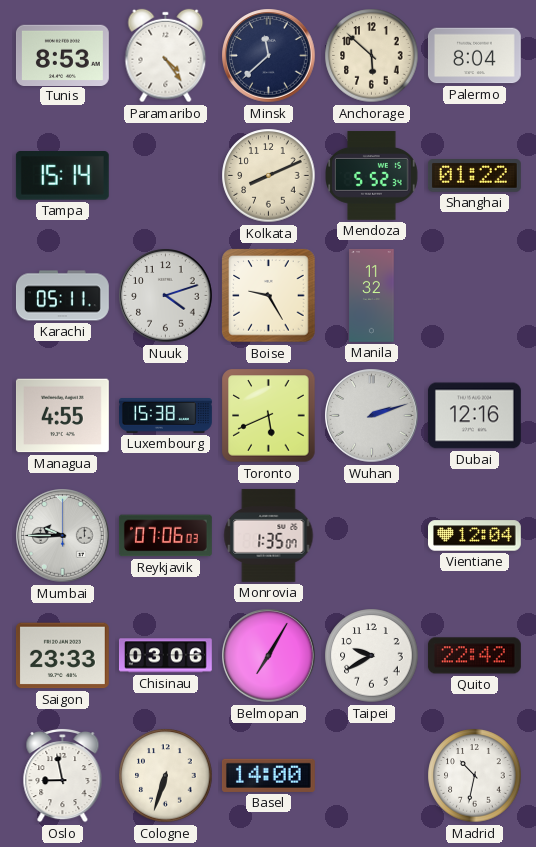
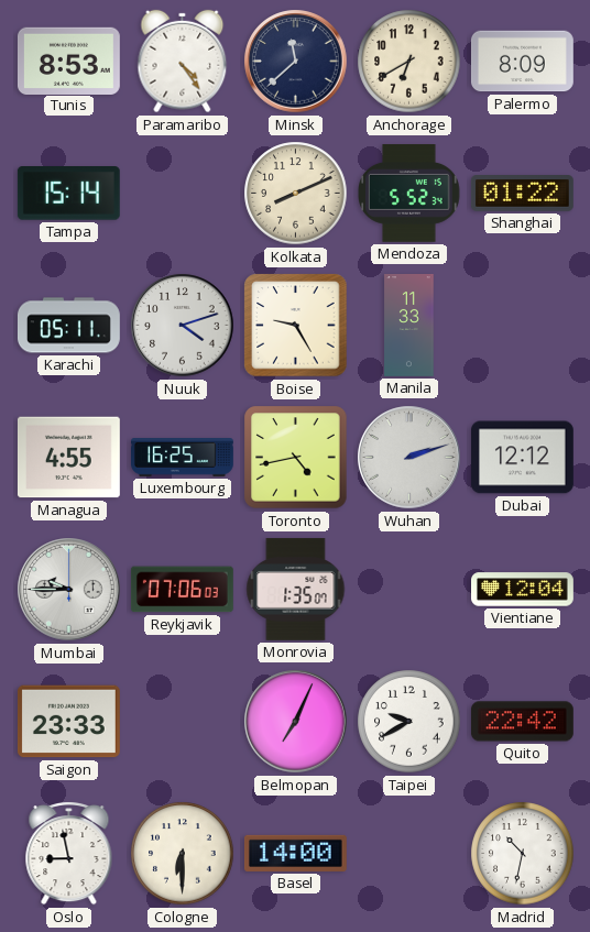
Anchorage: 5:52 -> 6:40 (409, 62)
Palermo: 8:04 -> 8:09 (522, 62)
Manila: 11:32 -> 11:33 (409, 326)
Luxembourg: 15:38 -> 16:25 (183, 458)
Toronto: 5:41 -> 4:43 (296, 458)
Dubai: 12:16 -> 12:12 (522, 458)
Chisinau: 03:06 -> none (165, 656)
Belmopan: 7:05 -> 7:04 (296, 722)
Cologne: 6:33 -> 6:30 (183, 854)
